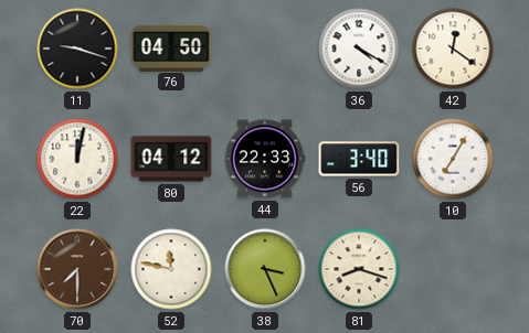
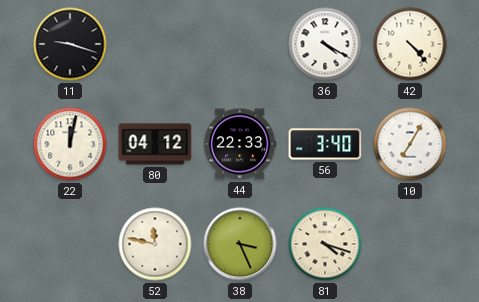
76: 04:50 -> none (171, 47)
42: 12:21 -> 4:23 (410, 44)
70: 7:30 -> none (77, 269)
81: 8:18 -> 4:18 (325, 244)
